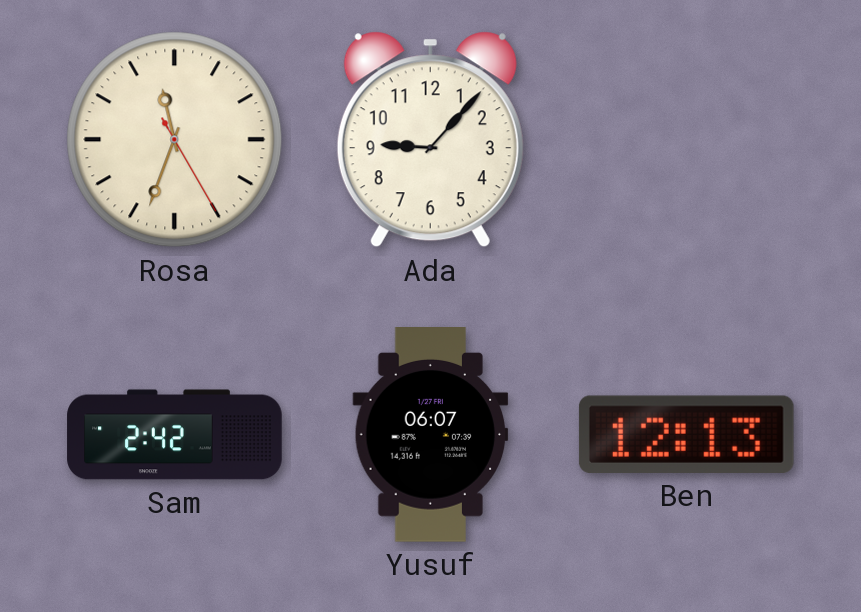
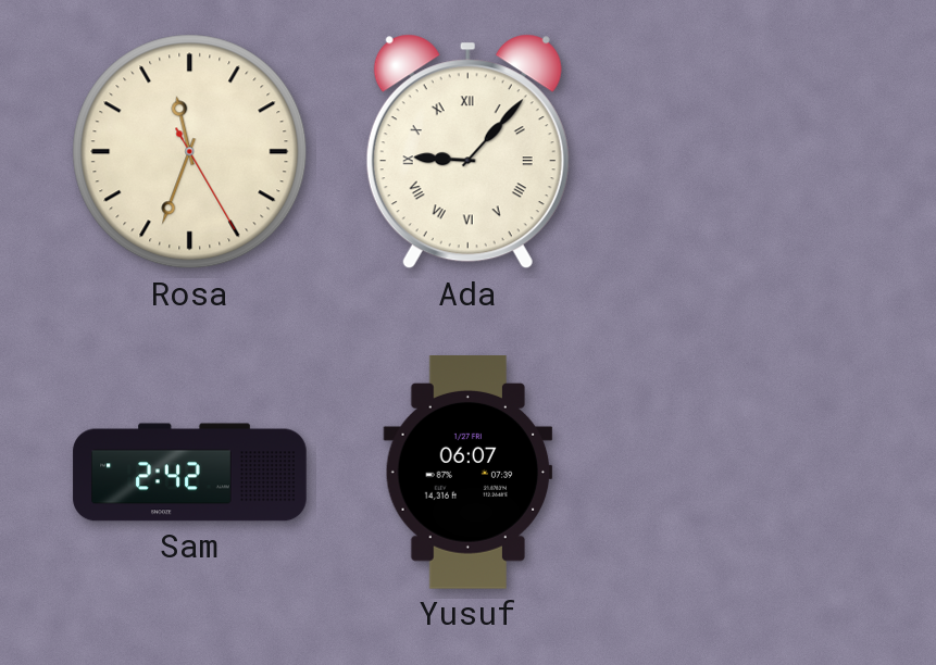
Ada numerals: Arabic -> Roman (467, 152)
Ben: 12:13 -> none (686, 434)
